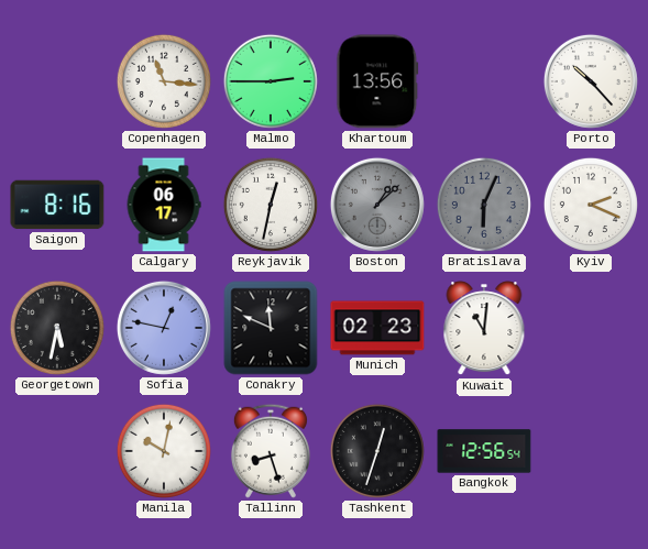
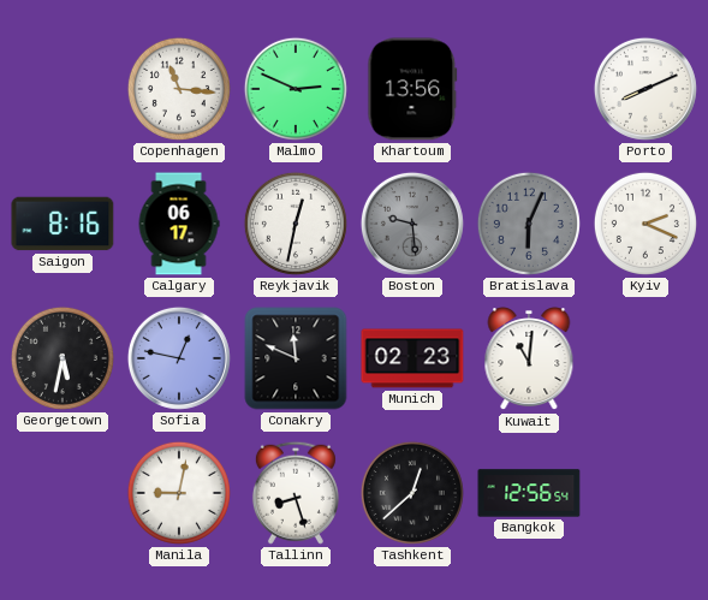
Malmo: 2:45 -> 2:49 (296, 89)
Porto: 10:23 -> 8:11 (645, 89)
Boston: 1:08 -> 9:29 (412, 224)
Manila: 10:02 -> 9:02 (179, 493)
Tashkent: 12:33 -> 12:38 (412, 493)
